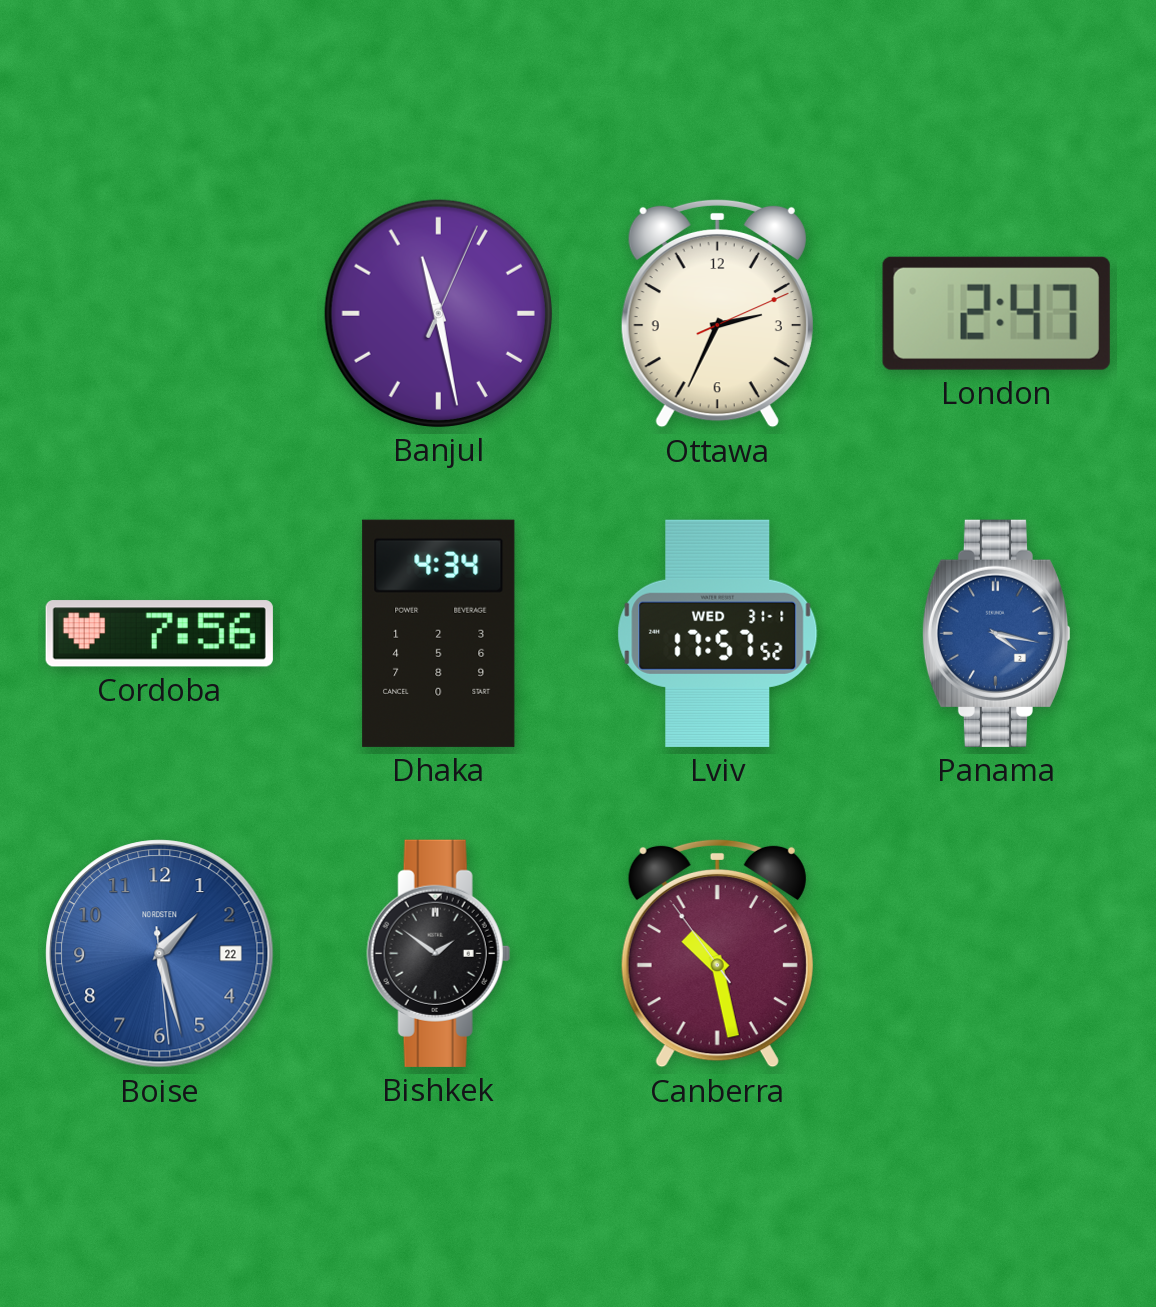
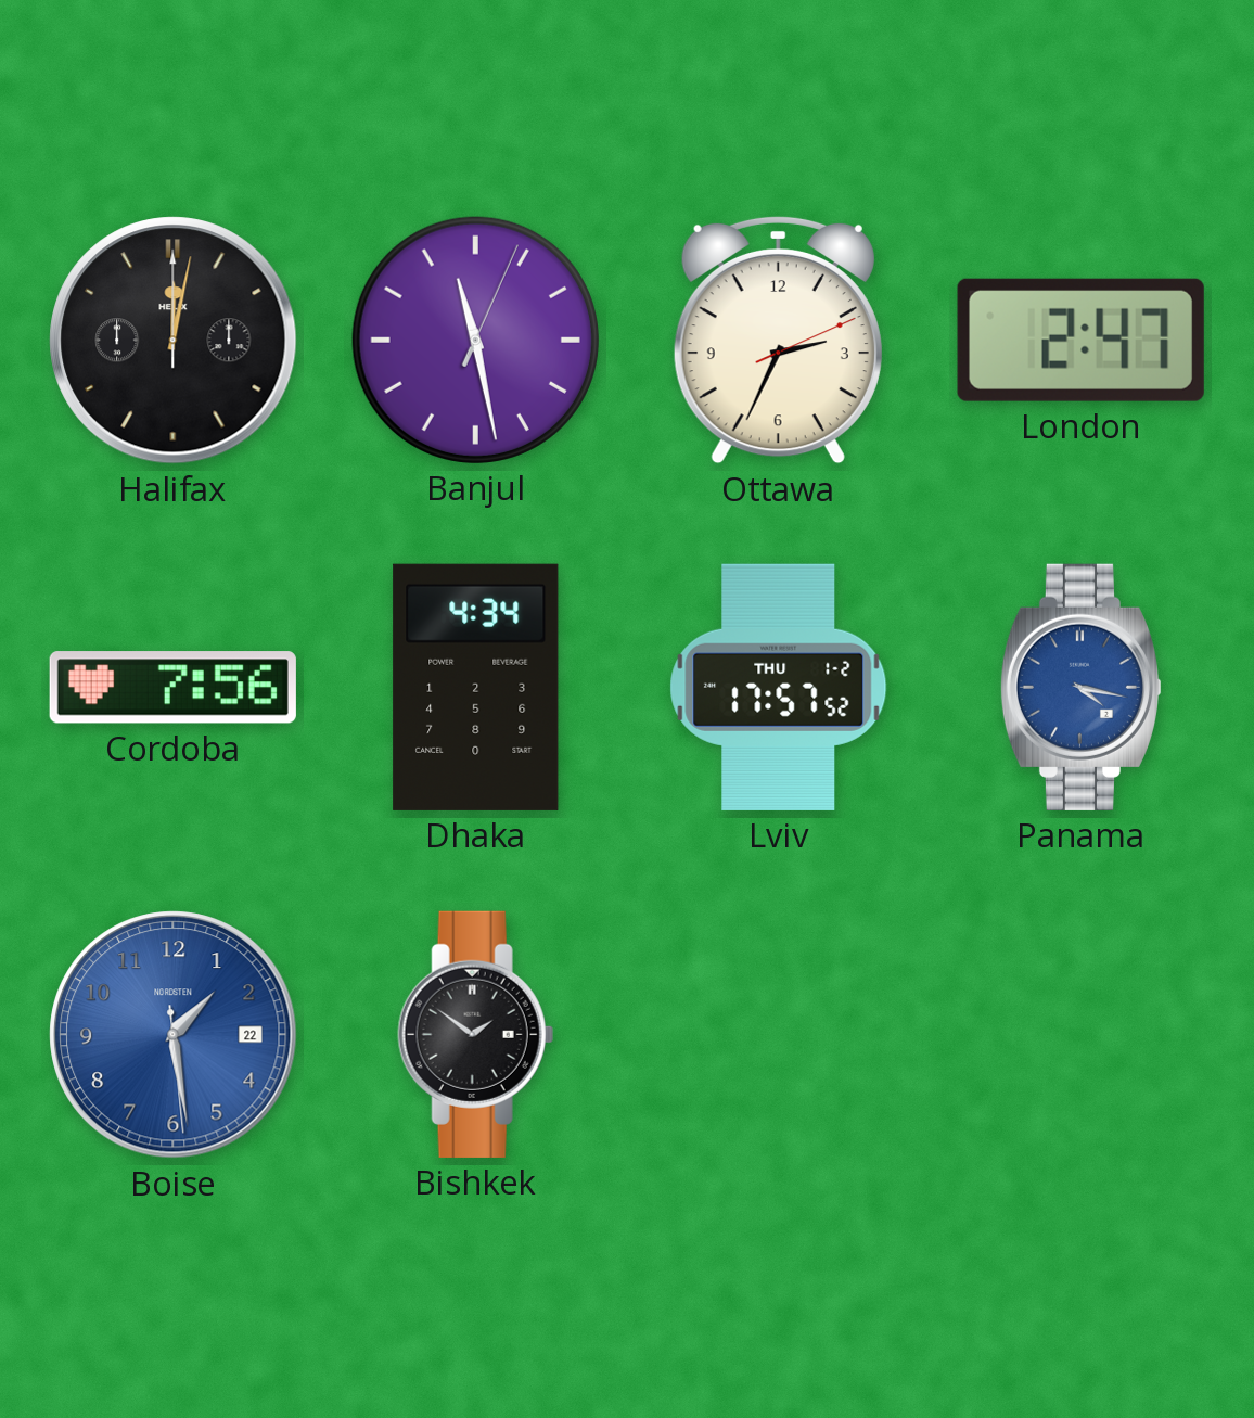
Halifax: none -> 12:02 (174, 341)
Lviv date: WED 31-1 -> THU 1-2 (779, 687)
Boise: 1:27 -> 1:28 (174, 1035)
Canberra: 10:27 -> none (717, 953)
